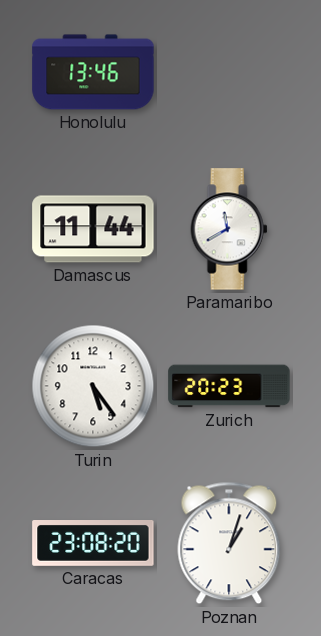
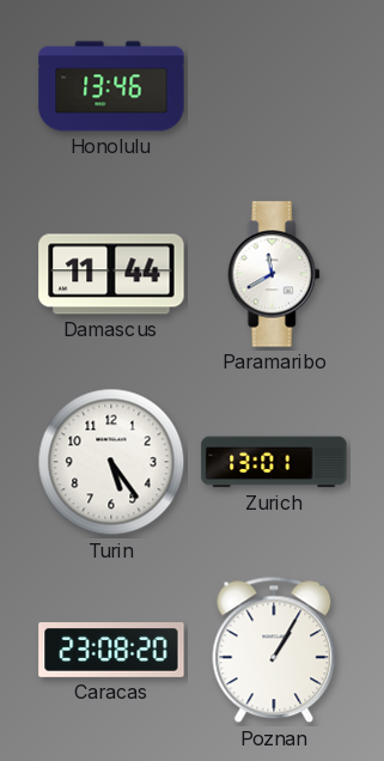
Zurich: 20:23 -> 13:01 (274, 462)
Poznan: 1:03 -> 1:05 (274, 650)
